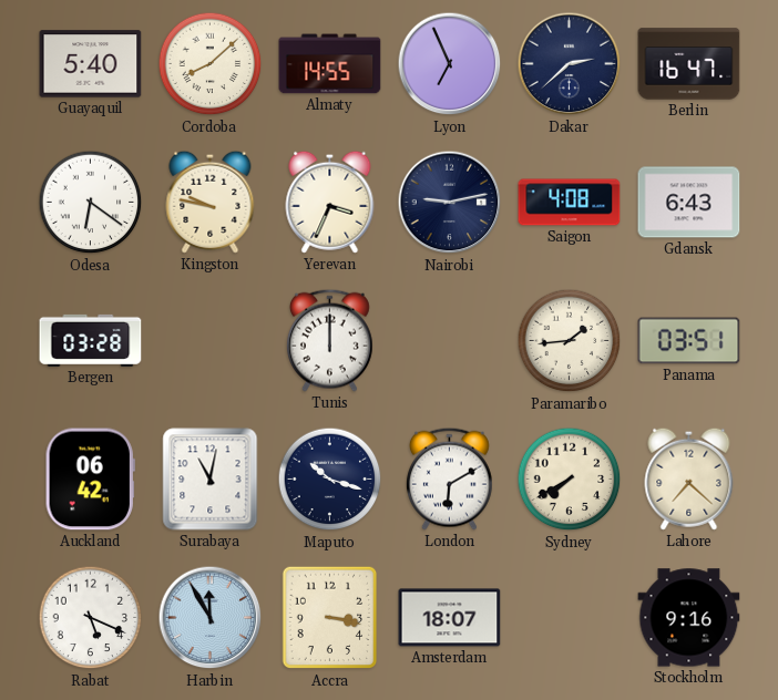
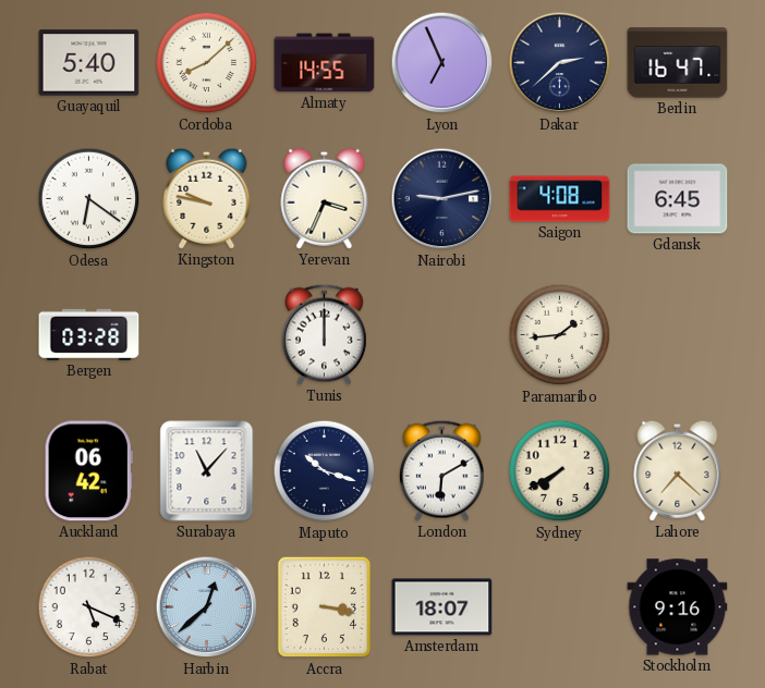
Gdansk: 6:43 -> 6:45 (678, 199)
Panama: 03:51 -> none (689, 341)
Surabaya: 11:02 -> 11:07 (207, 471)
Harbin: 11:55 -> 12:38 (207, 607)
